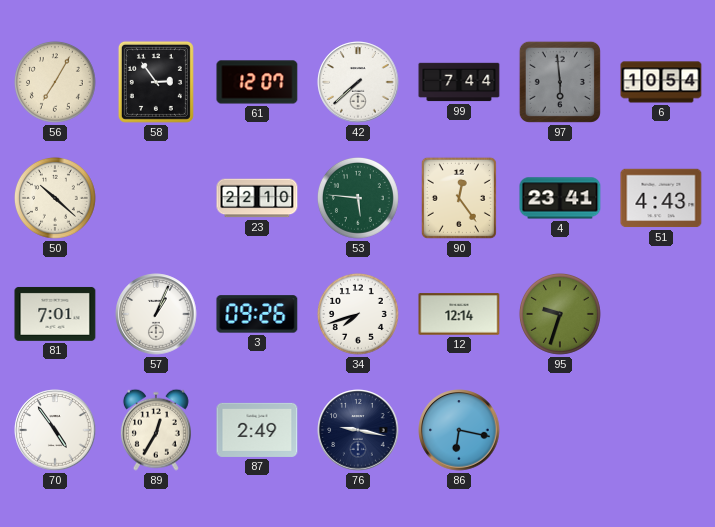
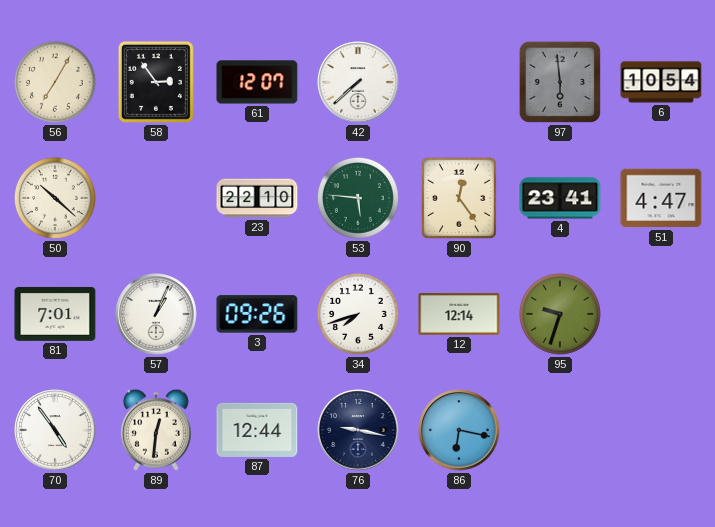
99: 7:44 -> none (459, 82)
51: 4:43 -> 4:47 (661, 198)
89: 12:35 -> 12:31 (156, 430)
87: 2:49 -> 12:44 (257, 430)
